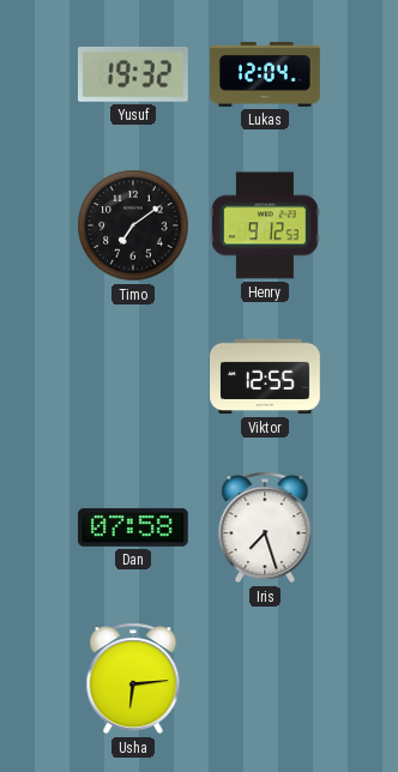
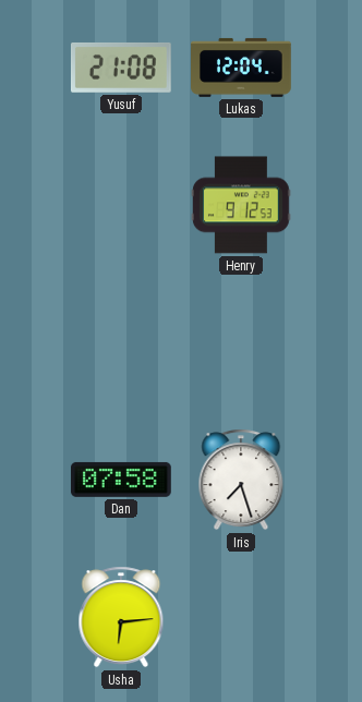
Yusuf: 19:32 -> 21:08 (121, 68)
Timo: 7:09 -> none (133, 225)
Viktor: 12:55 -> none (266, 376)
